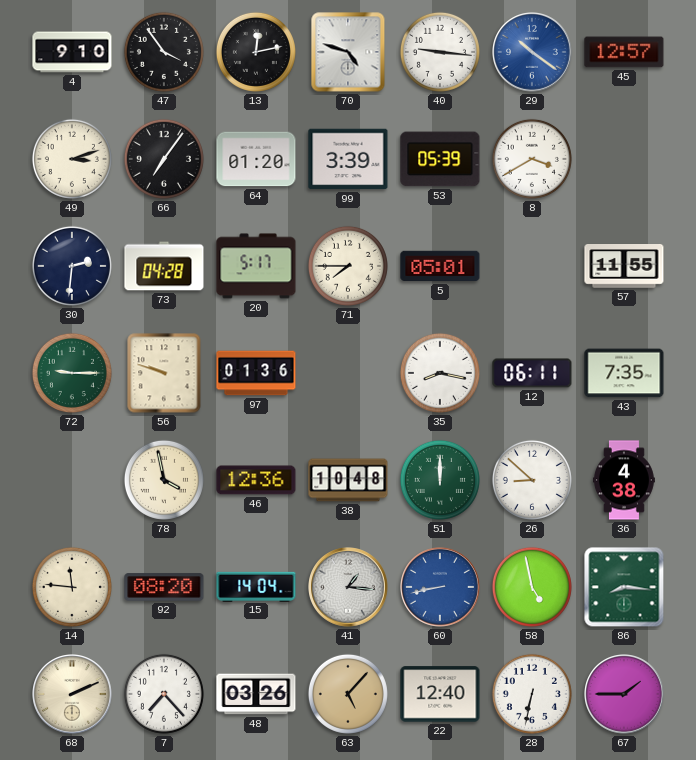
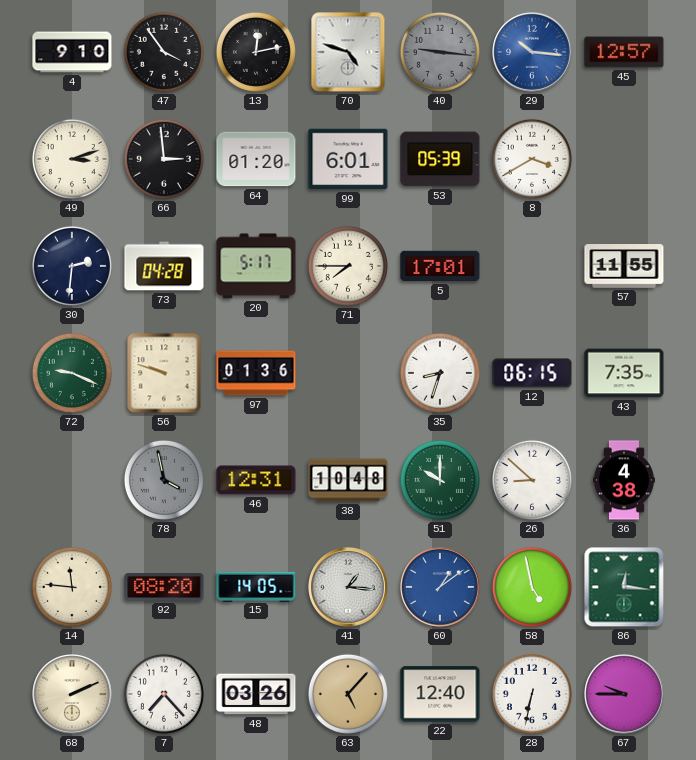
40 dial: white -> grey (440, 52)
29: 10:21 -> 10:16 (533, 53)
66: 7:06 -> 2:59 (164, 159)
99: 3:39 -> 6:01 (348, 159)
5: 05:01 -> 17:01 (440, 266)
72: 9:15 -> 9:19 (72, 373)
35: 8:17 -> 8:33 (440, 373)
12: 06:11 -> 06:15 (532, 373)
78 dial: cream -> grey (164, 480)
46: 12:36 -> 12:31 (256, 480)
51: 12:00 -> 10:00 (440, 480)
15: 14:04 -> 14:05 (256, 586)
60: 8:43 -> 1:09 (441, 588)
86: 8:16 -> 12:16 (624, 587)
67: 1:45 -> 9:45 (625, 695)
